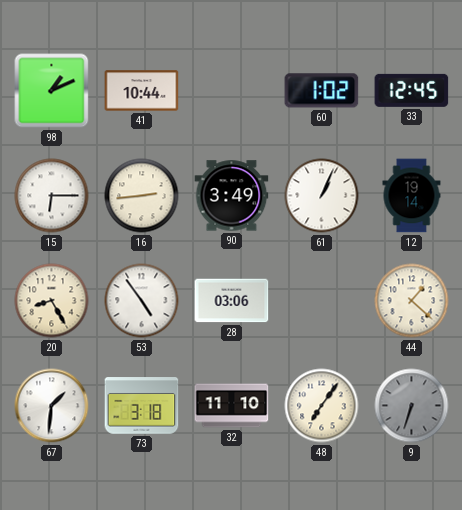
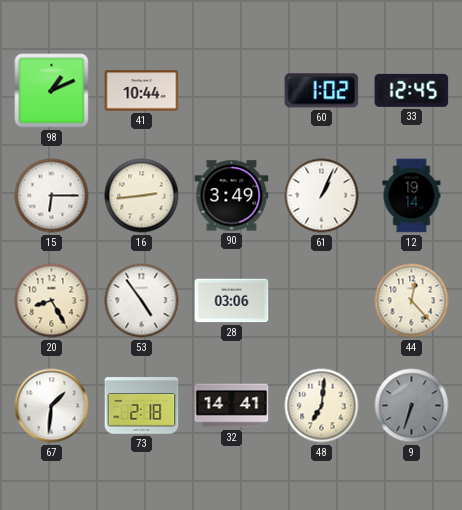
44: 1:22 -> 12:23 (412, 301)
73: 3:18 -> 2:18 (142, 406)
32: 11:10 -> 14:41 (232, 406)
48: 7:06 -> 7:01 (322, 406)
